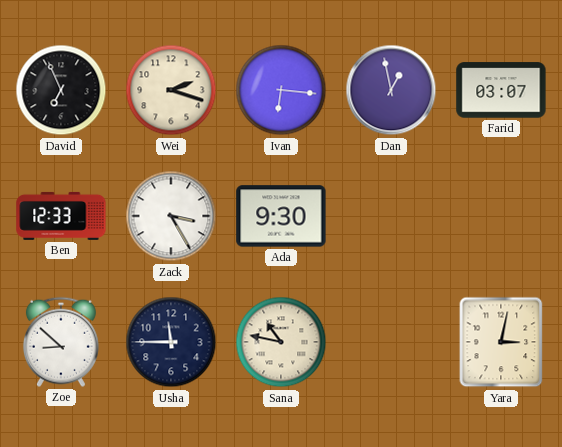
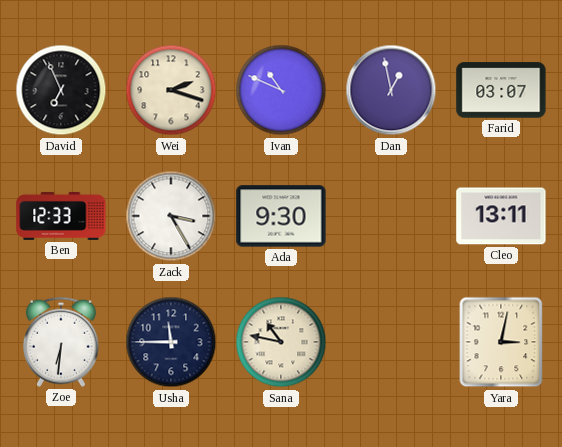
Ivan: 6:16 -> 10:49 (281, 90)
Cleo: none -> 13:11 (501, 216)
Zoe: 8:52 -> 6:31 (61, 342)
